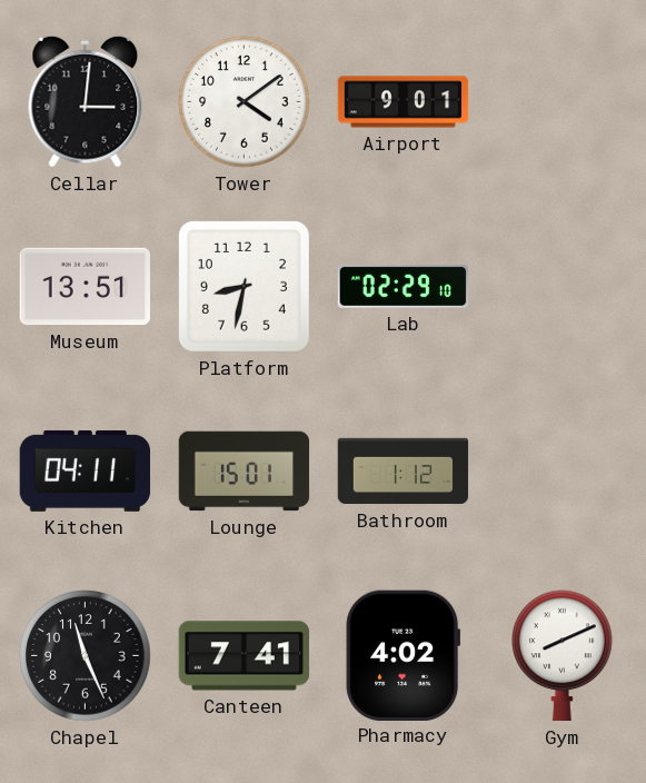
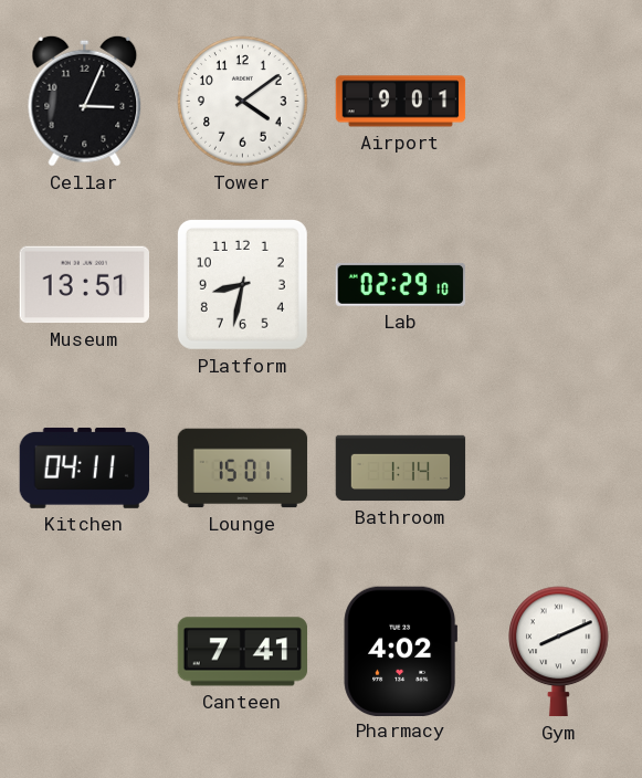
Cellar: 3:01 -> 3:04 (85, 101)
Bathroom: 1:12 -> 1:14 (401, 469)
Chapel: 11:26 -> none (86, 656)
